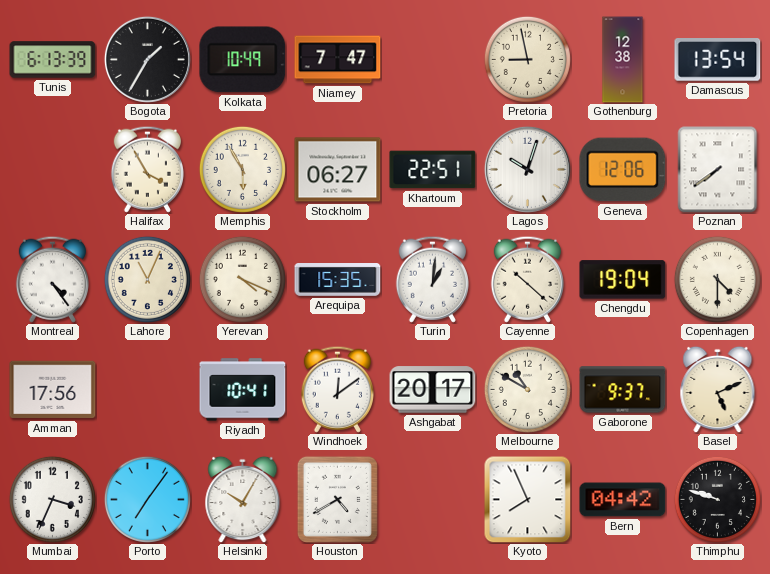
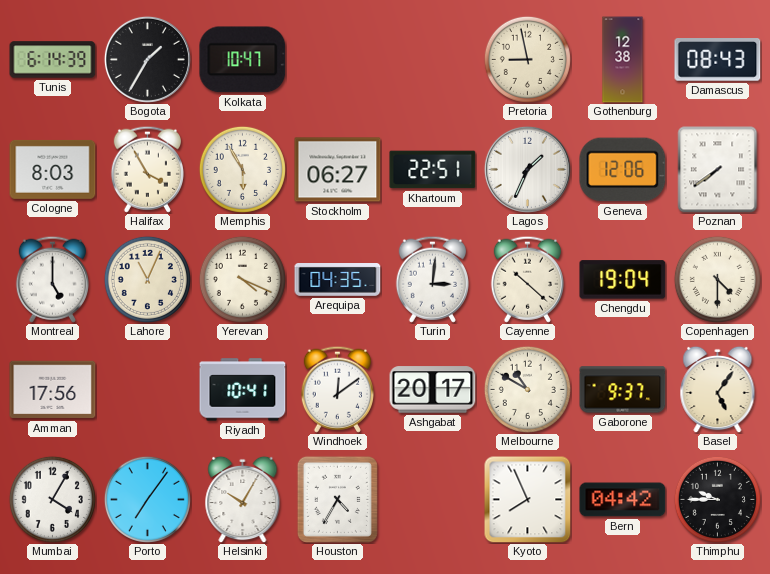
Tunis: 6:13 -> 6:14 (53, 60)
Kolkata: 10:49 -> 10:47 (243, 60)
Niamey: 7:47 -> none (338, 60)
Damascus: 13:54 -> 08:43 (718, 60)
Cologne: none -> 8:03 (53, 169)
Lagos: 10:03 -> 1:34 (527, 169)
Montreal: 4:24 -> 5:00 (52, 279)
Arequipa: 15:35 -> 04:35 (338, 280)
Turin: 1:01 -> 3:01 (432, 279)
Basel: 5:11 -> 5:06 (718, 389)
Mumbai: 3:34 -> 4:05 (52, 499)
Houston: 4:40 -> 4:35 (337, 499)
Thimphu: 9:48 -> 9:45 (717, 499)
